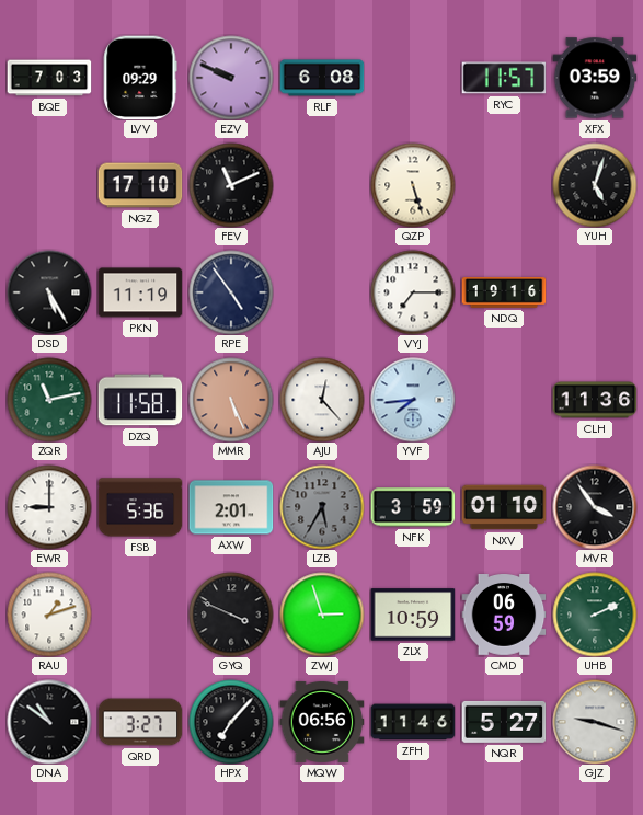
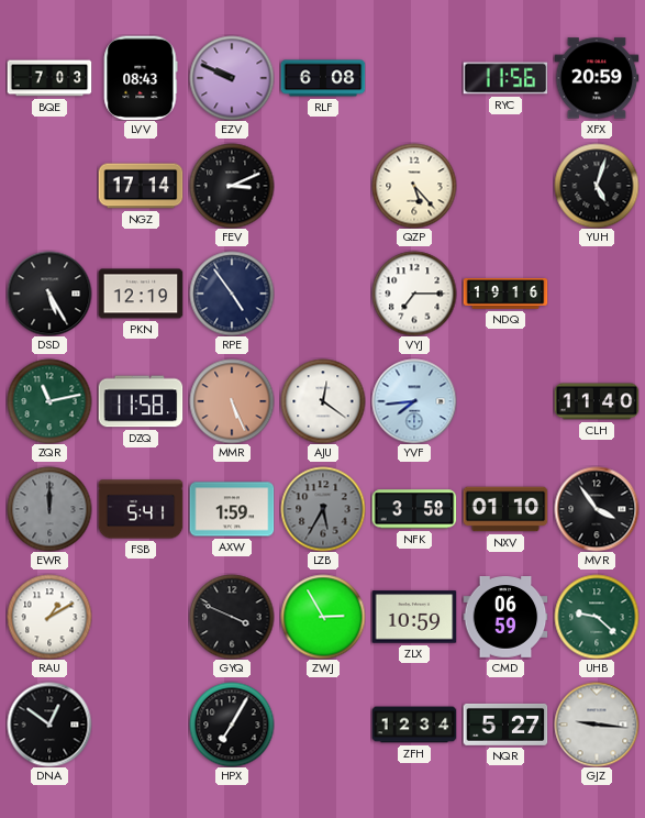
LVV: 09:29 -> 08:43 (141, 78)
RYC: 11:57 -> 11:56 (505, 78)
XFX: 03:59 -> 20:59 (597, 78)
NGZ: 17:10 -> 17:14 (141, 186)
FEV: 11:11 -> 3:11 (232, 186)
QZP: 5:27 -> 5:23 (414, 186)
PKN: 11:19 -> 12:19 (141, 294)
AJU: 12:23 -> 12:21 (323, 401)
CLH: 11:36 -> 11:40 (597, 401)
EWR: 9:00 -> 12:00 (49, 509)
EWR dial: white -> grey (49, 509)
FSB: 5:36 -> 5:41 (141, 509)
AXW: 2:01 -> 1:59 (232, 509)
NFK: 3:59 -> 3:58 (414, 509)
RAU: 1:12 -> 1:10 (49, 617)
ZWJ: 2:57 -> 2:55 (323, 617)
UHB: 2:11 -> 9:22 (597, 617)
DNA: 10:51 -> 12:51 (49, 725)
QRD: 3:27 -> none (140, 722)
HPX: 7:07 -> 7:05 (232, 725)
MQW: 06:56 -> none (322, 722)
ZFH: 11:46 -> 12:34 (414, 725)
GJZ: 9:18 -> 9:16 (597, 725)
